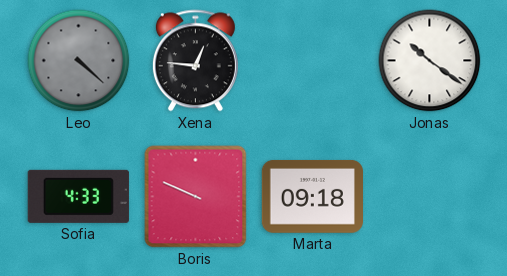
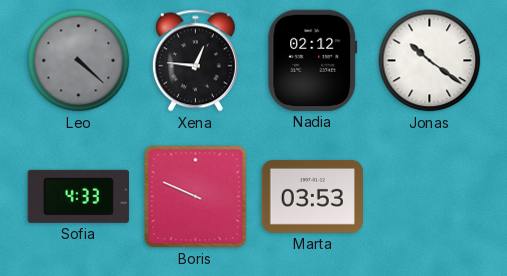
Nadia: none -> 02:12 (313, 60)
Marta: 09:18 -> 03:53 (312, 196)
